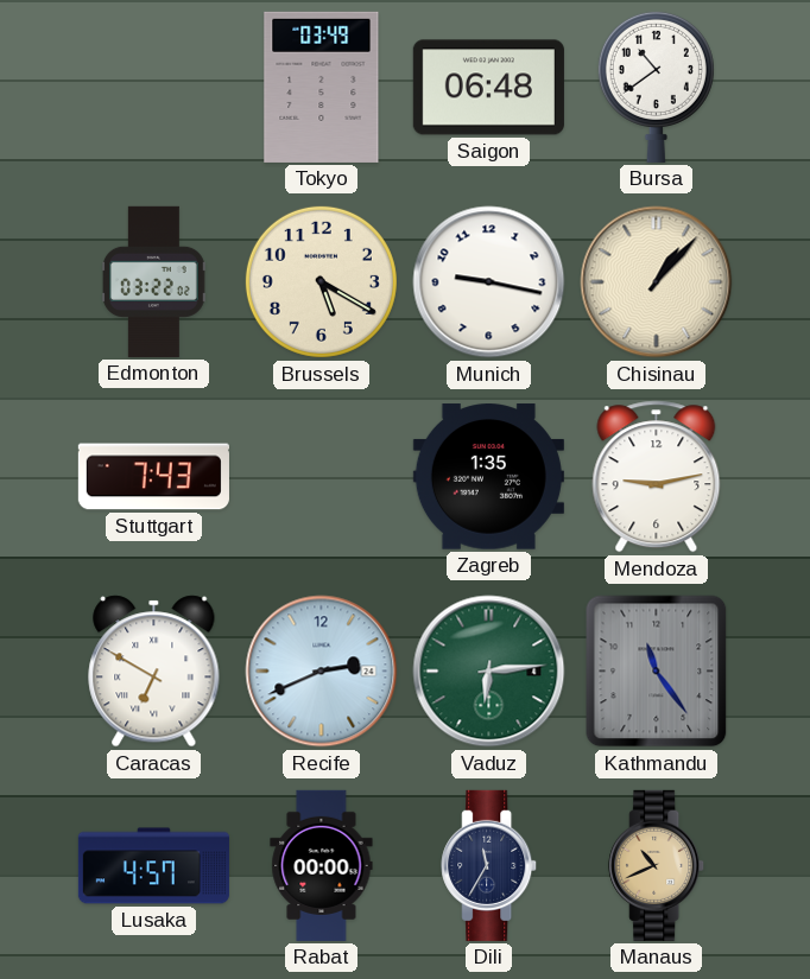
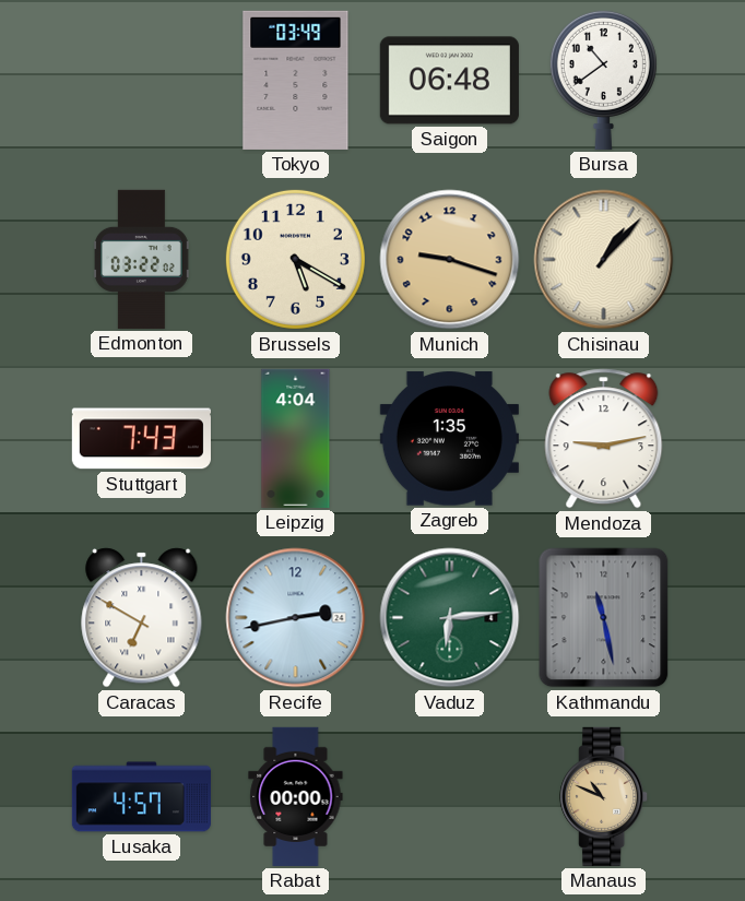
Munich: 9:17 -> 9:18 (450, 260)
Munich dial: white -> champagne (450, 260)
Leipzig: none -> 4:04 (296, 438)
Recife: 2:41 -> 2:43 (296, 618)
Kathmandu: 11:24 -> 11:28 (604, 618)
Dili: 11:35 -> none (489, 865)
Manaus: 10:41 -> 10:49 (604, 796)
